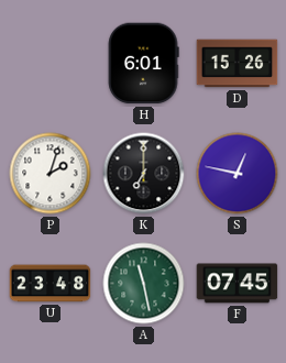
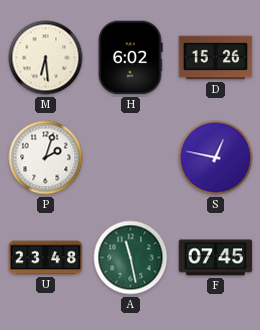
M: none -> 6:29 (46, 58)
H: 6:01 -> 6:02 (130, 58)
K: 7:00 -> none (144, 174)
